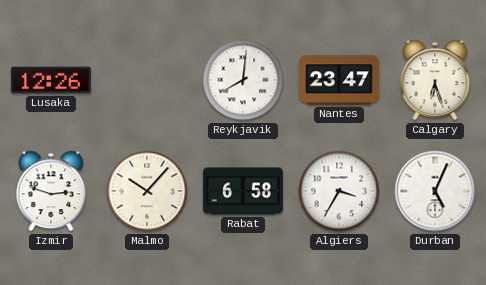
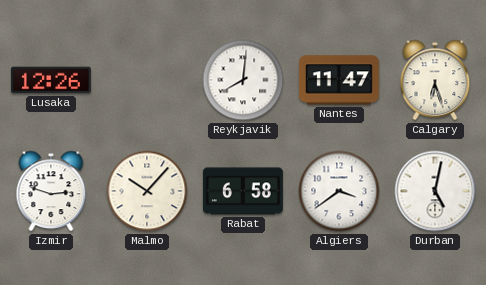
Nantes: 23:47 -> 11:47 (339, 80)
Algiers: 3:35 -> 3:39 (339, 191)
Durban: 5:04 -> 5:02 (435, 191)
